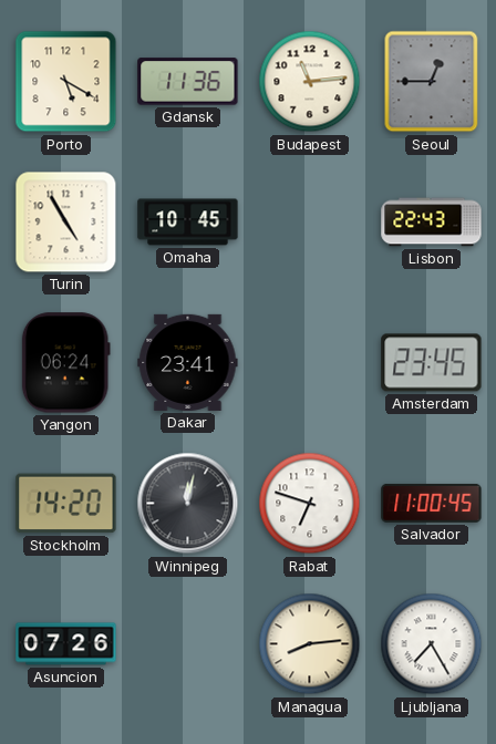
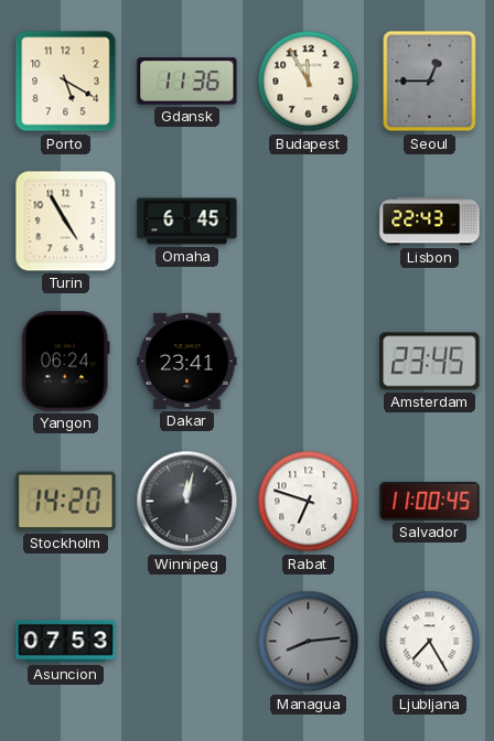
Budapest: 11:14 -> 11:55 (309, 82)
Omaha: 10:45 -> 6:45 (187, 222)
Asuncion: 07:26 -> 07:53 (66, 642)
Managua dial: cream -> grey (309, 642)
